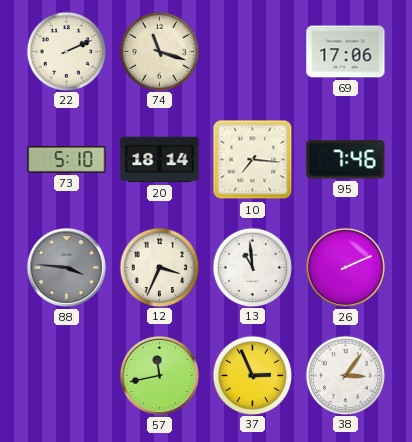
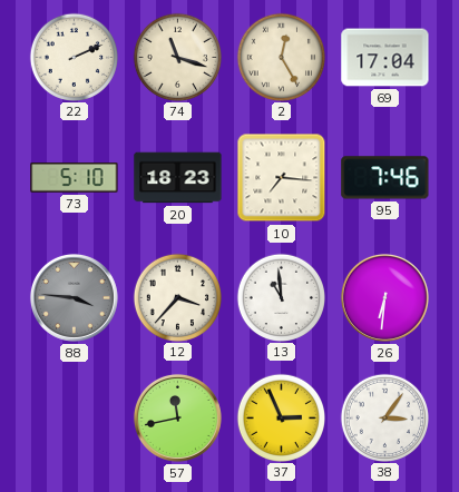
2: none -> 12:25 (281, 57)
69: 17:06 -> 17:04 (385, 58)
20: 18:14 -> 18:23 (178, 178)
12: 3:34 -> 3:37 (177, 297)
26: 2:11 -> 6:31 (384, 297)
